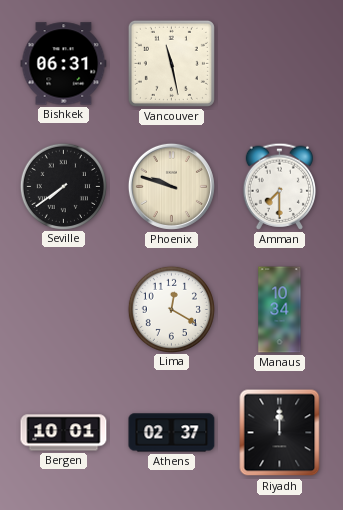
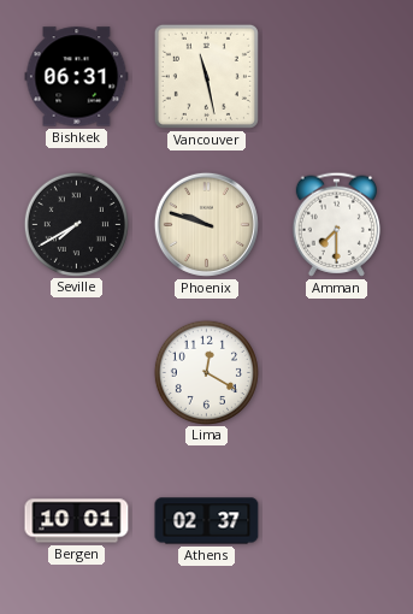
Seville: 7:39 -> 7:40 (76, 224)
Manaus: 10:34 -> none (280, 310)
Riyadh: 12:00 -> none (280, 433)
